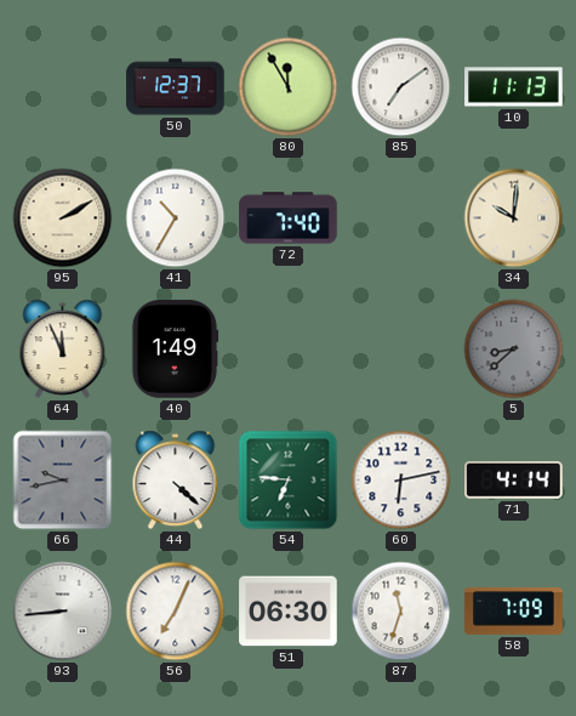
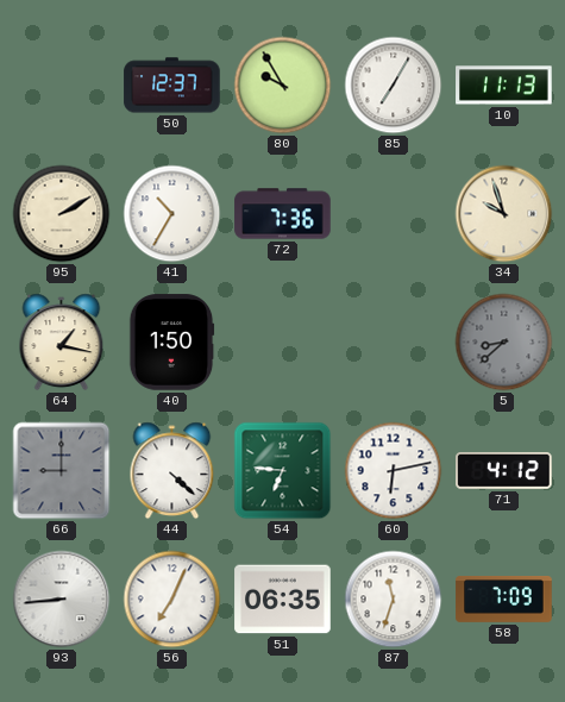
80: 11:55 -> 9:55 (283, 86)
85: 7:09 -> 7:05 (394, 86)
72: 7:40 -> 7:36 (283, 214)
34: 10:01 -> 9:57 (504, 214)
64: 11:56 -> 1:17 (62, 343)
40: 1:49 -> 1:50 (171, 343)
66: 9:43 -> 9:00 (62, 471)
71: 4:14 -> 4:12 (504, 471)
51: 06:30 -> 06:35 (283, 600)
